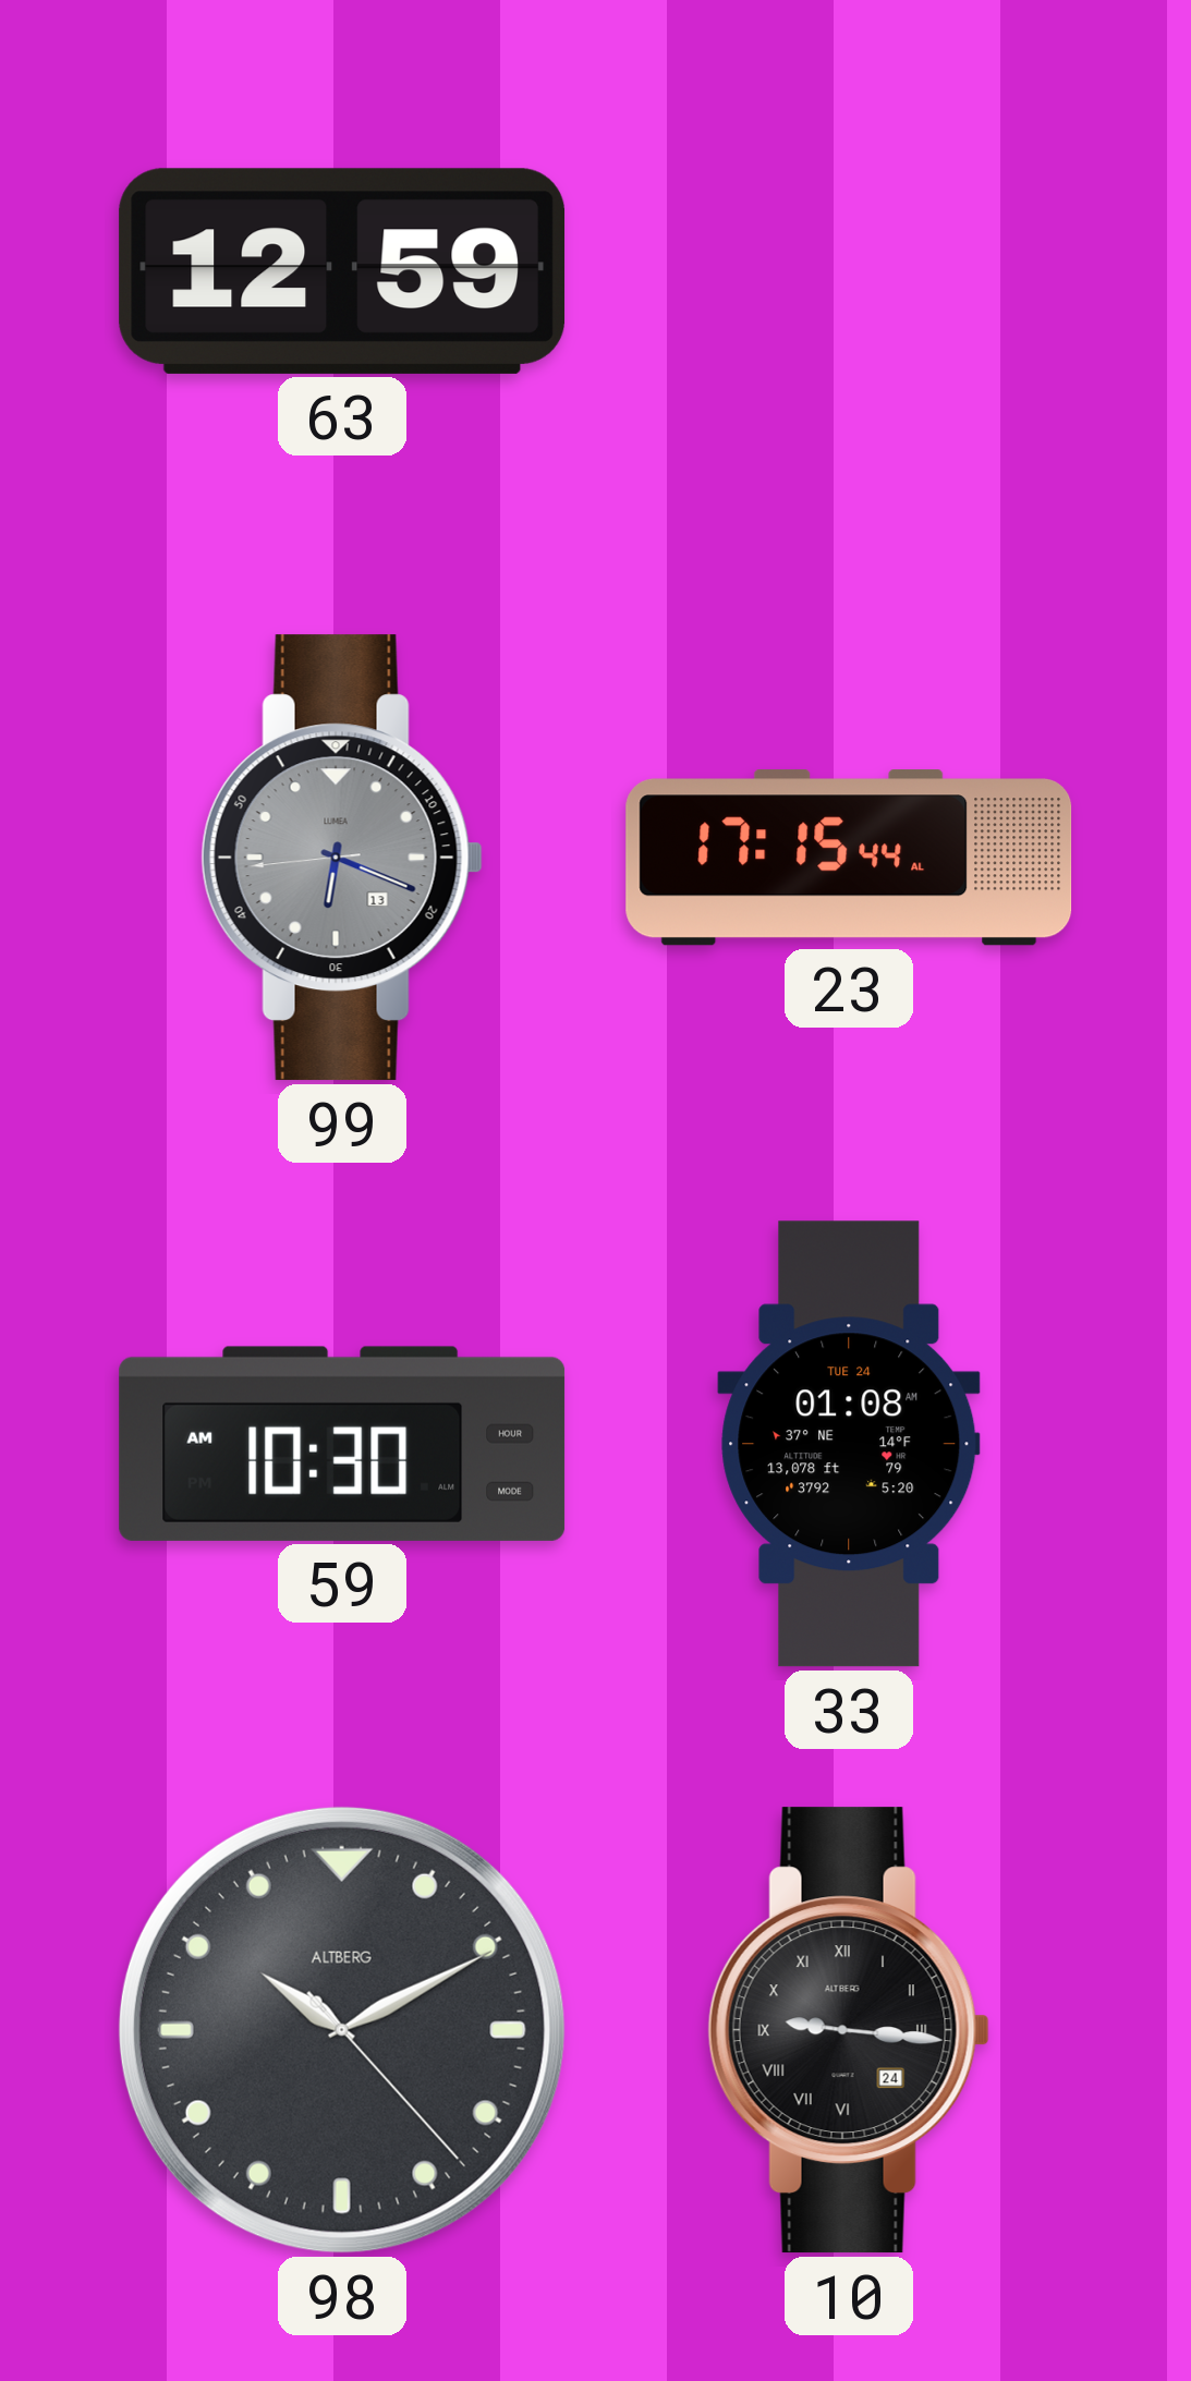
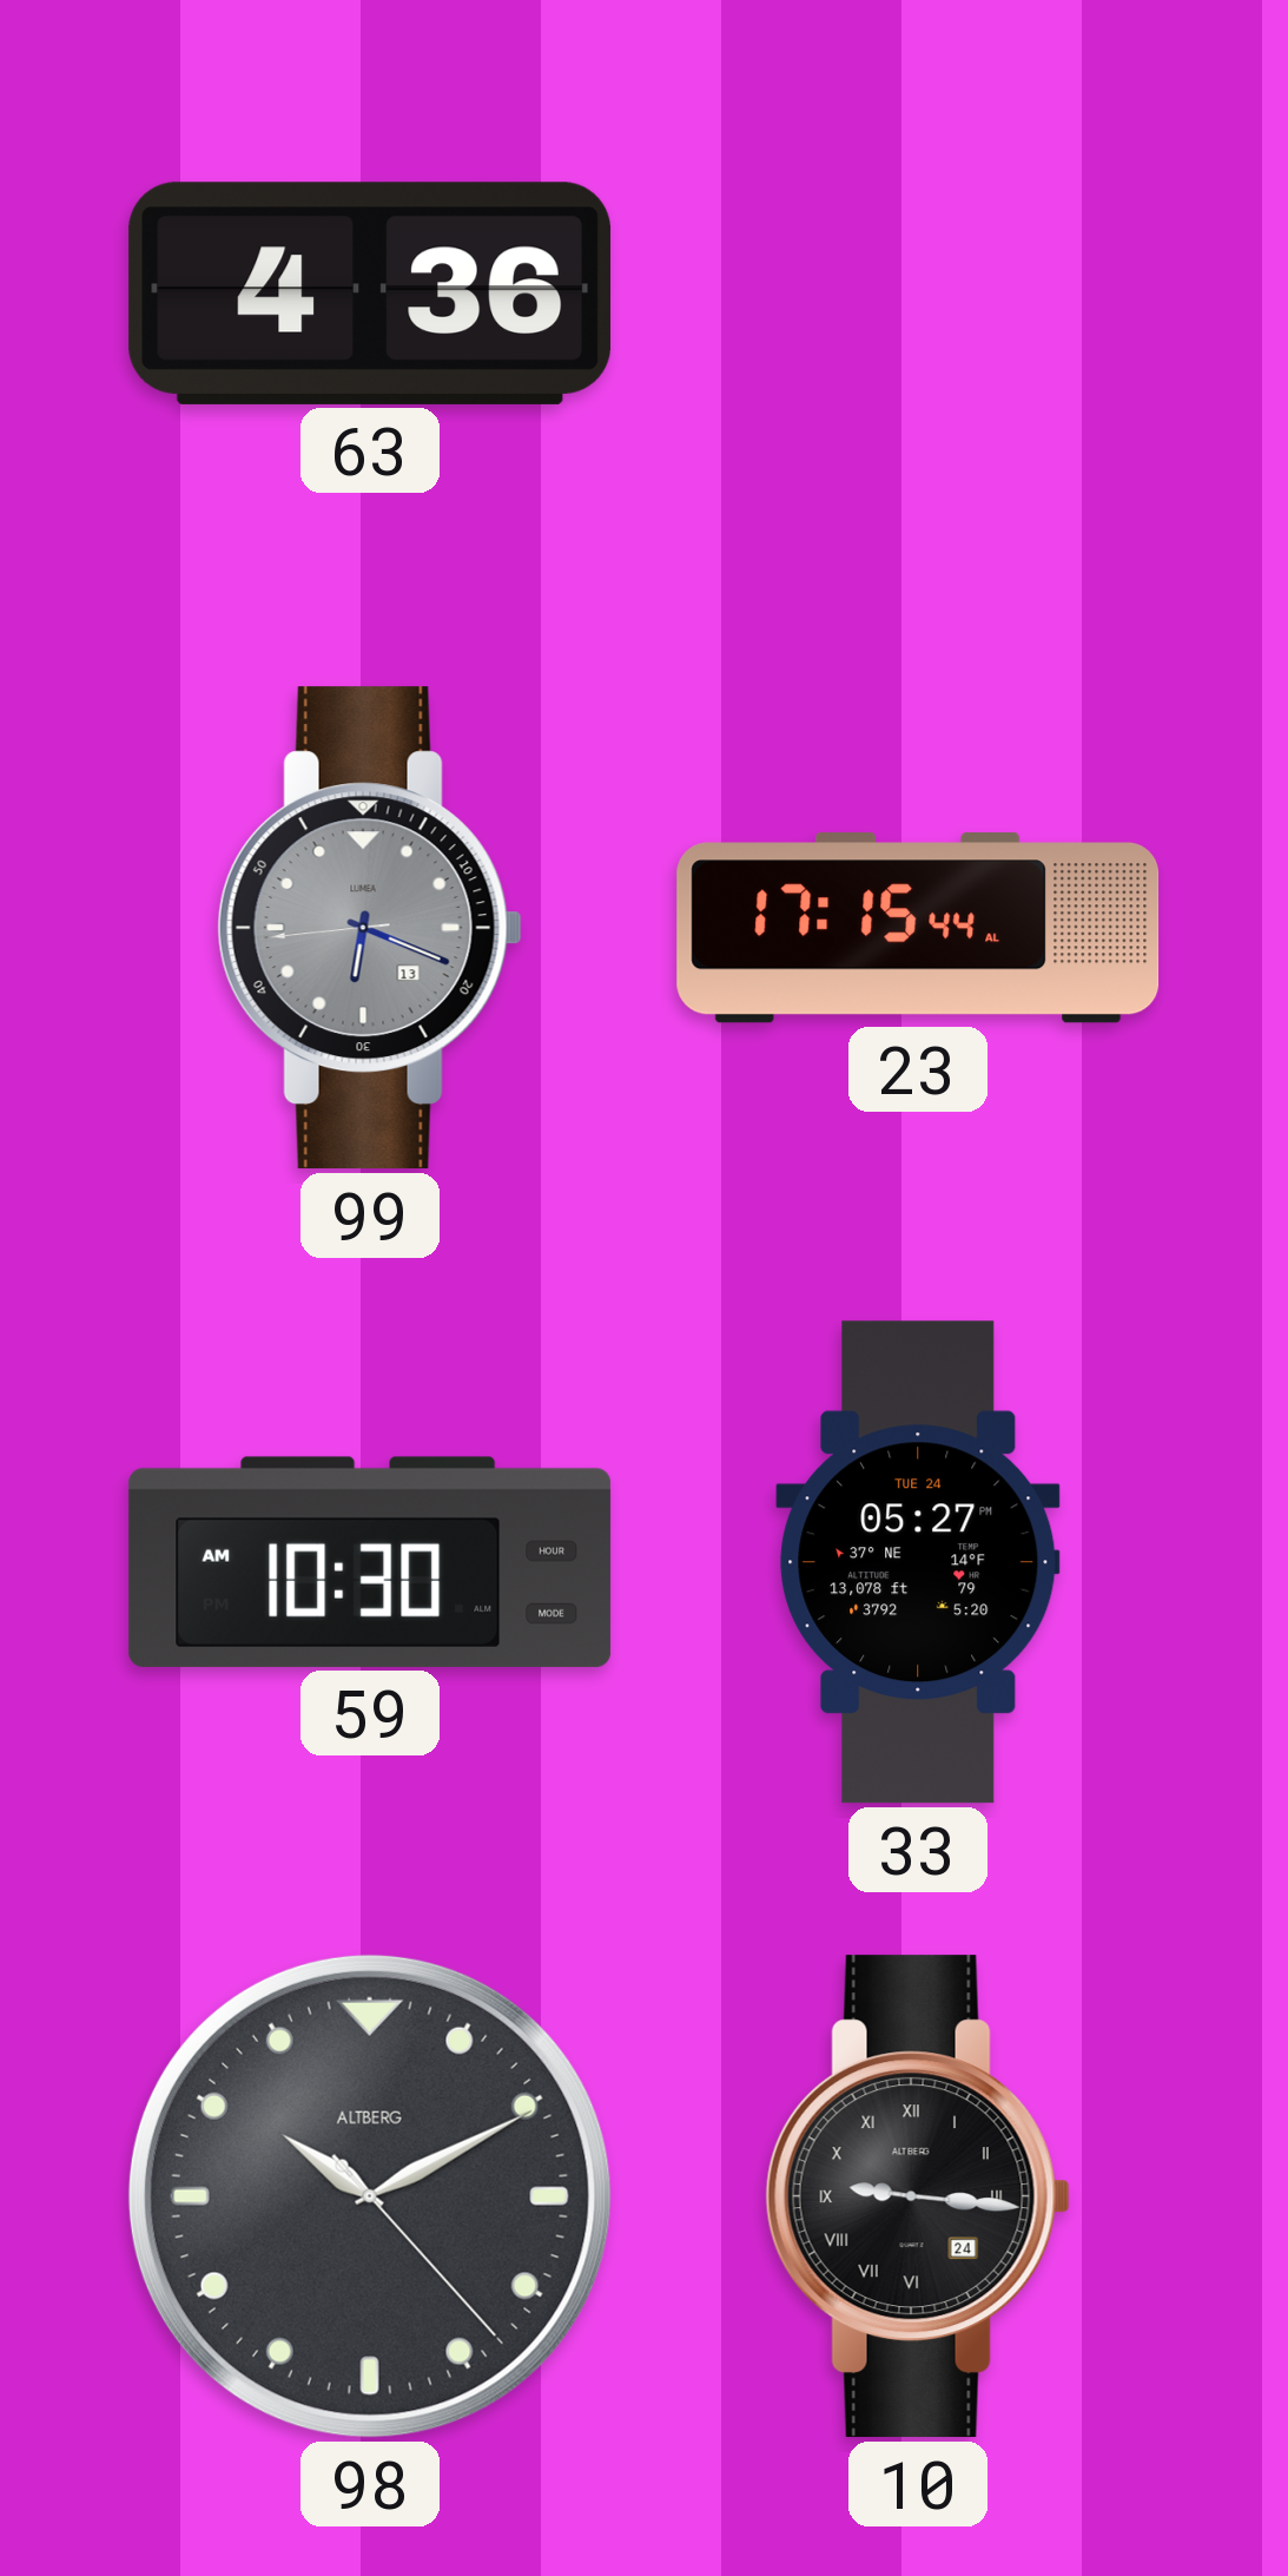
63: 12:59 -> 4:36 (370, 294)
33: 01:08 -> 05:27 (918, 1562)
